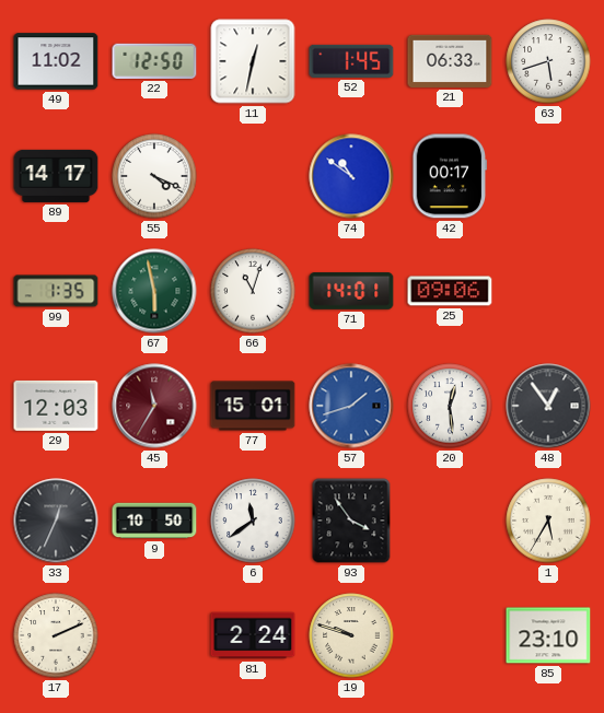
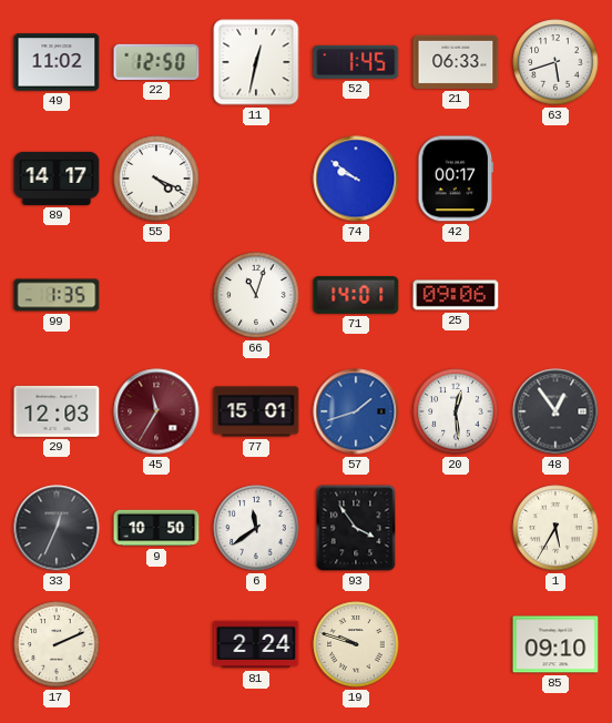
74: 10:51 -> 9:51 (356, 179)
67: 5:58 -> none (154, 291)
85: 23:10 -> 09:10 (555, 644)
